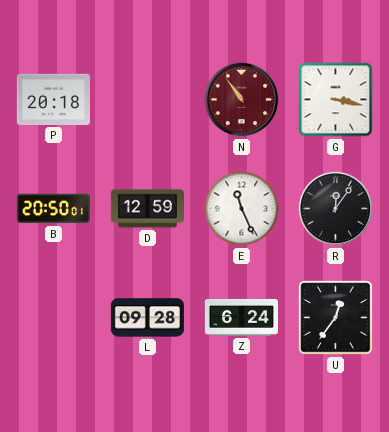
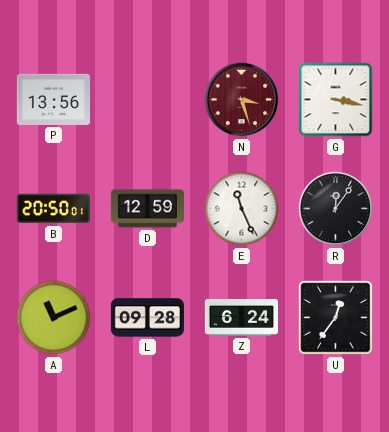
P: 20:18 -> 13:56 (53, 99)
N: 10:54 -> 3:27 (242, 100)
A: none -> 11:11 (54, 318)
